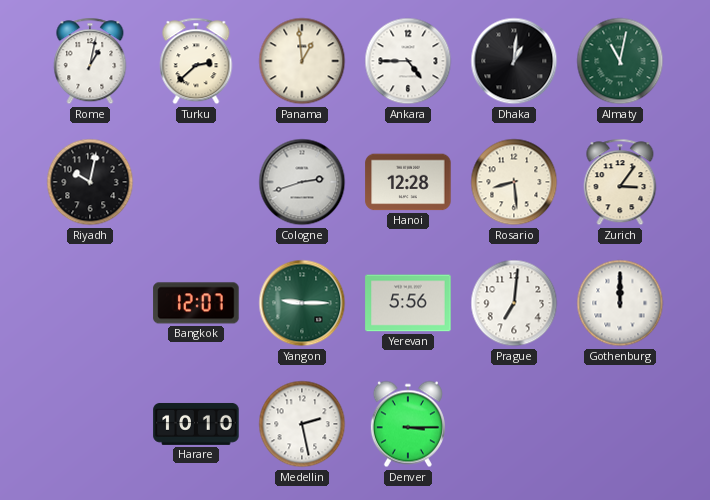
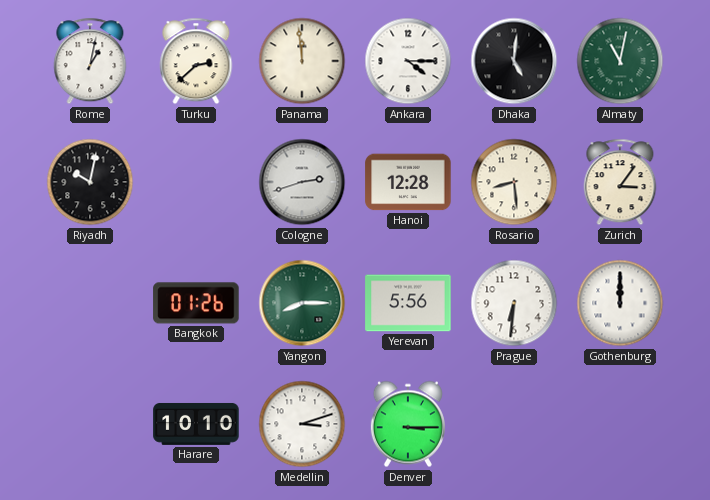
Panama: 12:59 -> 11:59 (302, 61)
Ankara: 4:45 -> 4:15 (408, 61)
Dhaka: 1:01 -> 5:01 (514, 61)
Bangkok: 12:07 -> 01:26 (196, 303)
Yangon: 9:15 -> 8:15 (302, 303)
Prague: 7:01 -> 6:31 (514, 303)
Medellin: 2:28 -> 3:12 (302, 424)
